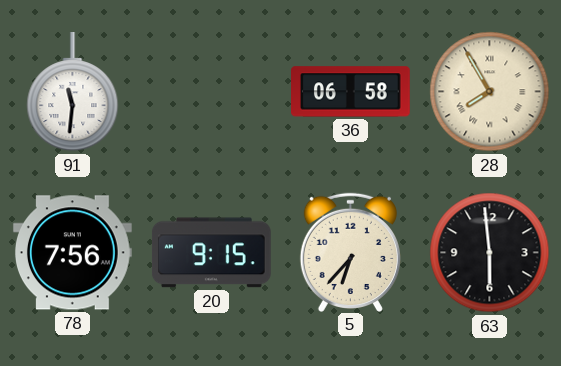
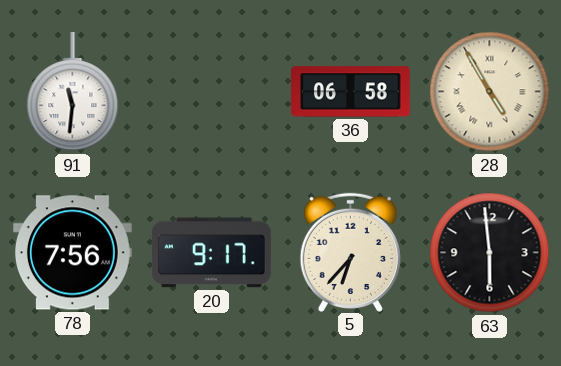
28: 7:55 -> 4:55 (490, 92)
20: 9:15 -> 9:17 (211, 253)
